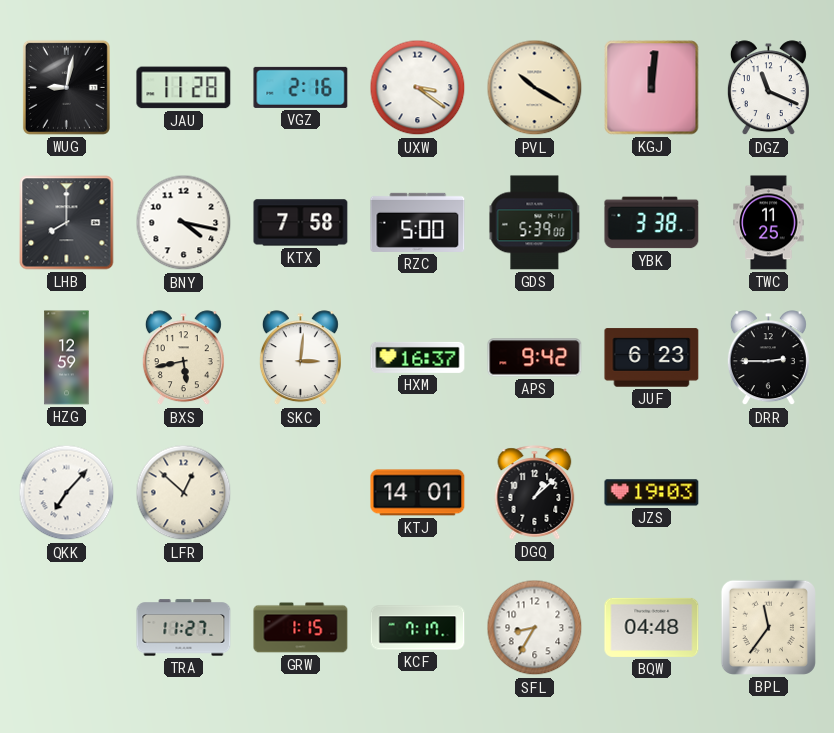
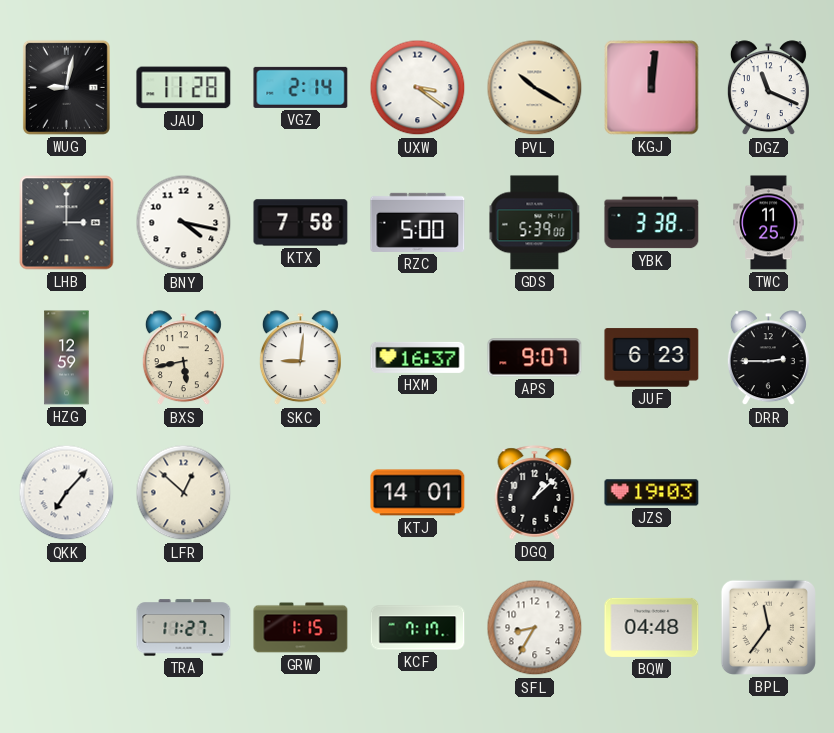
VGZ: 2:16 -> 2:14 (301, 87)
LHB: 8:00 -> 3:00 (67, 223)
SKC: 3:01 -> 9:01 (300, 358)
APS: 9:42 -> 9:07 (535, 358)
